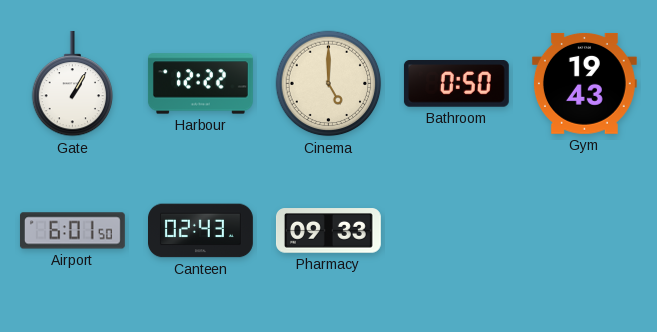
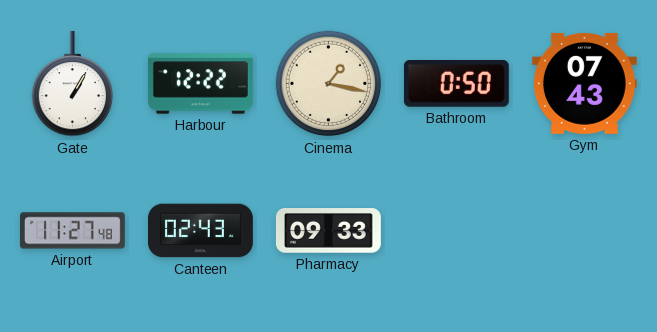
Cinema: 5:00 -> 1:17 (329, 84)
Gym: 19:43 -> 07:43 (584, 83)
Airport: 6:01 -> 11:27 (72, 231)
